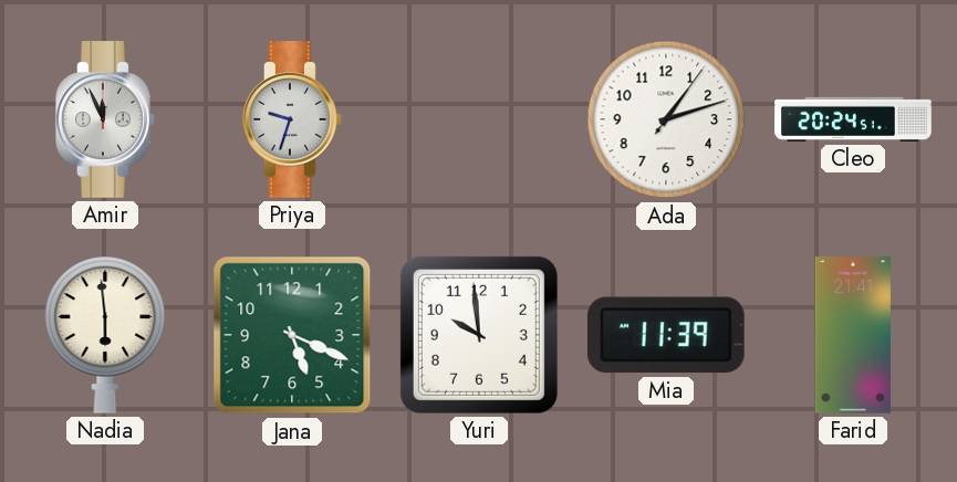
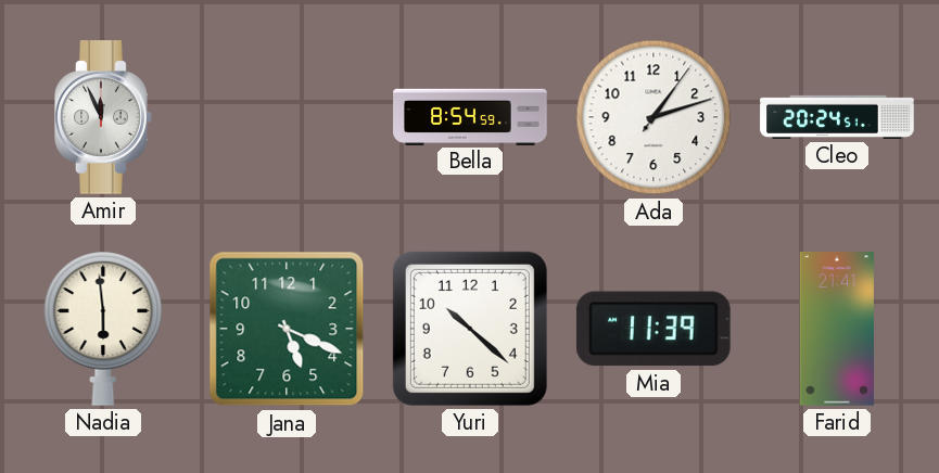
Priya: 9:33 -> none (292, 119)
Bella: none -> 8:54 (470, 116)
Yuri: 9:59 -> 10:22 (470, 329)
